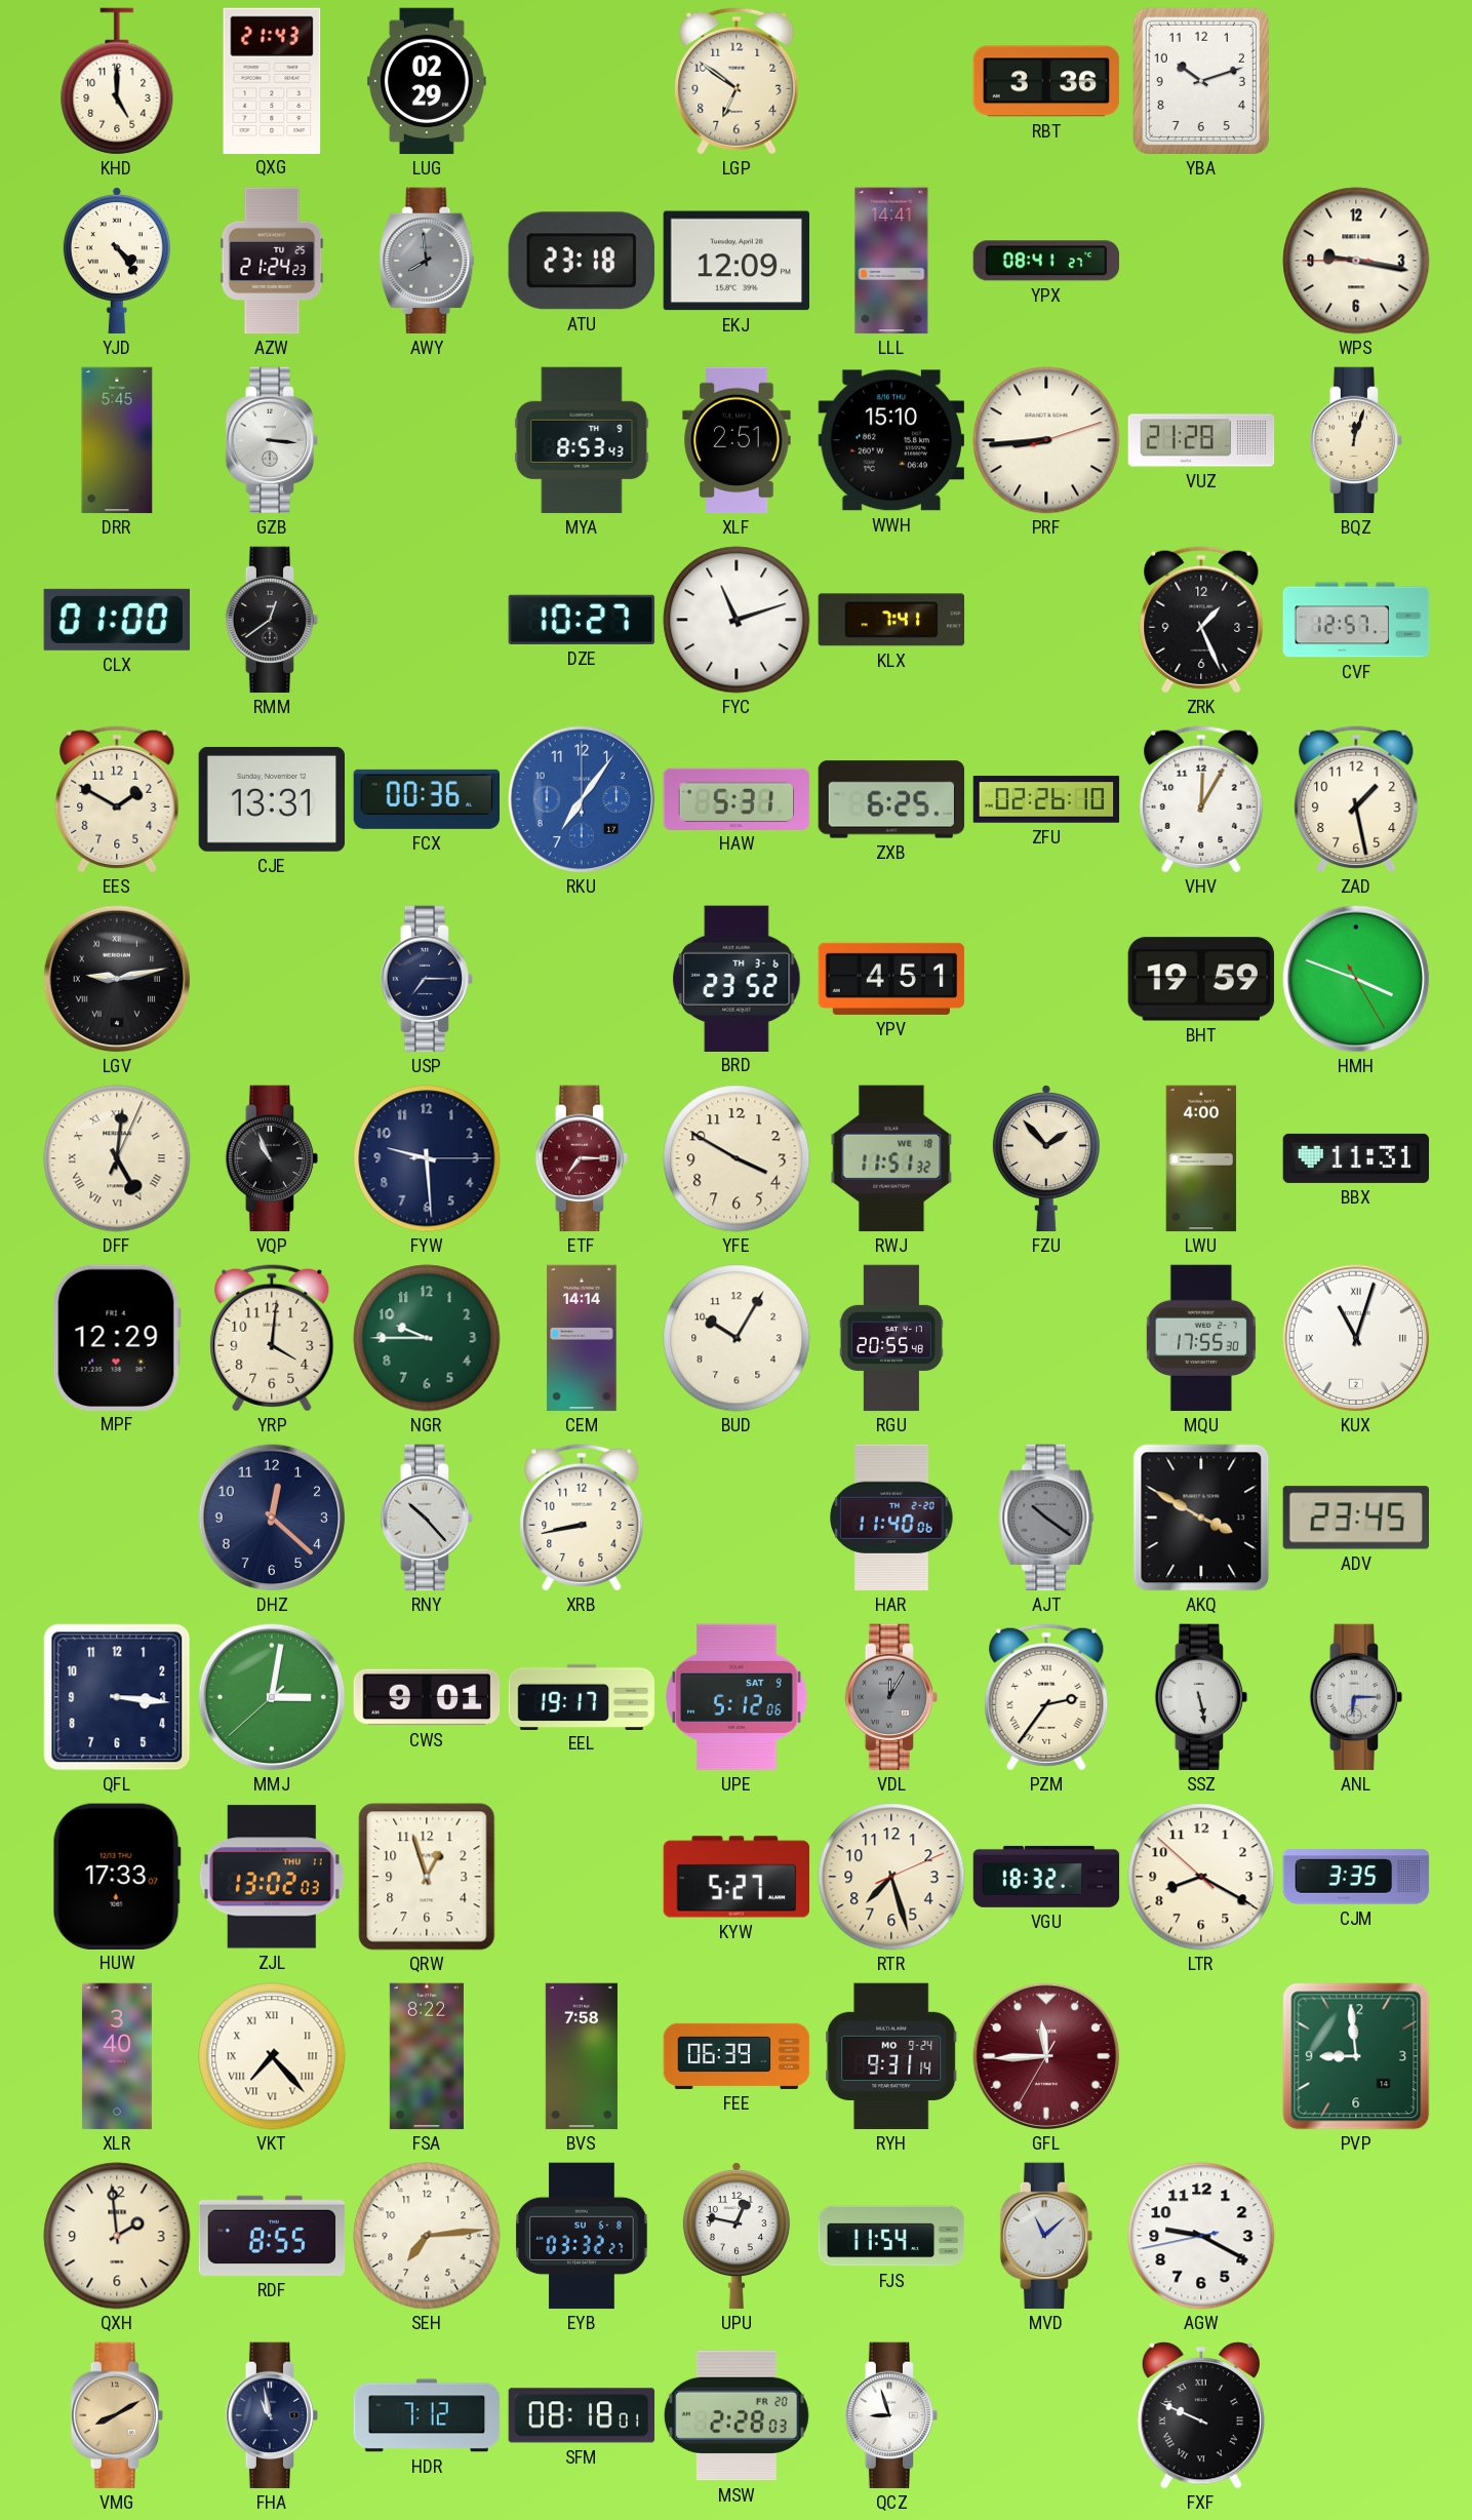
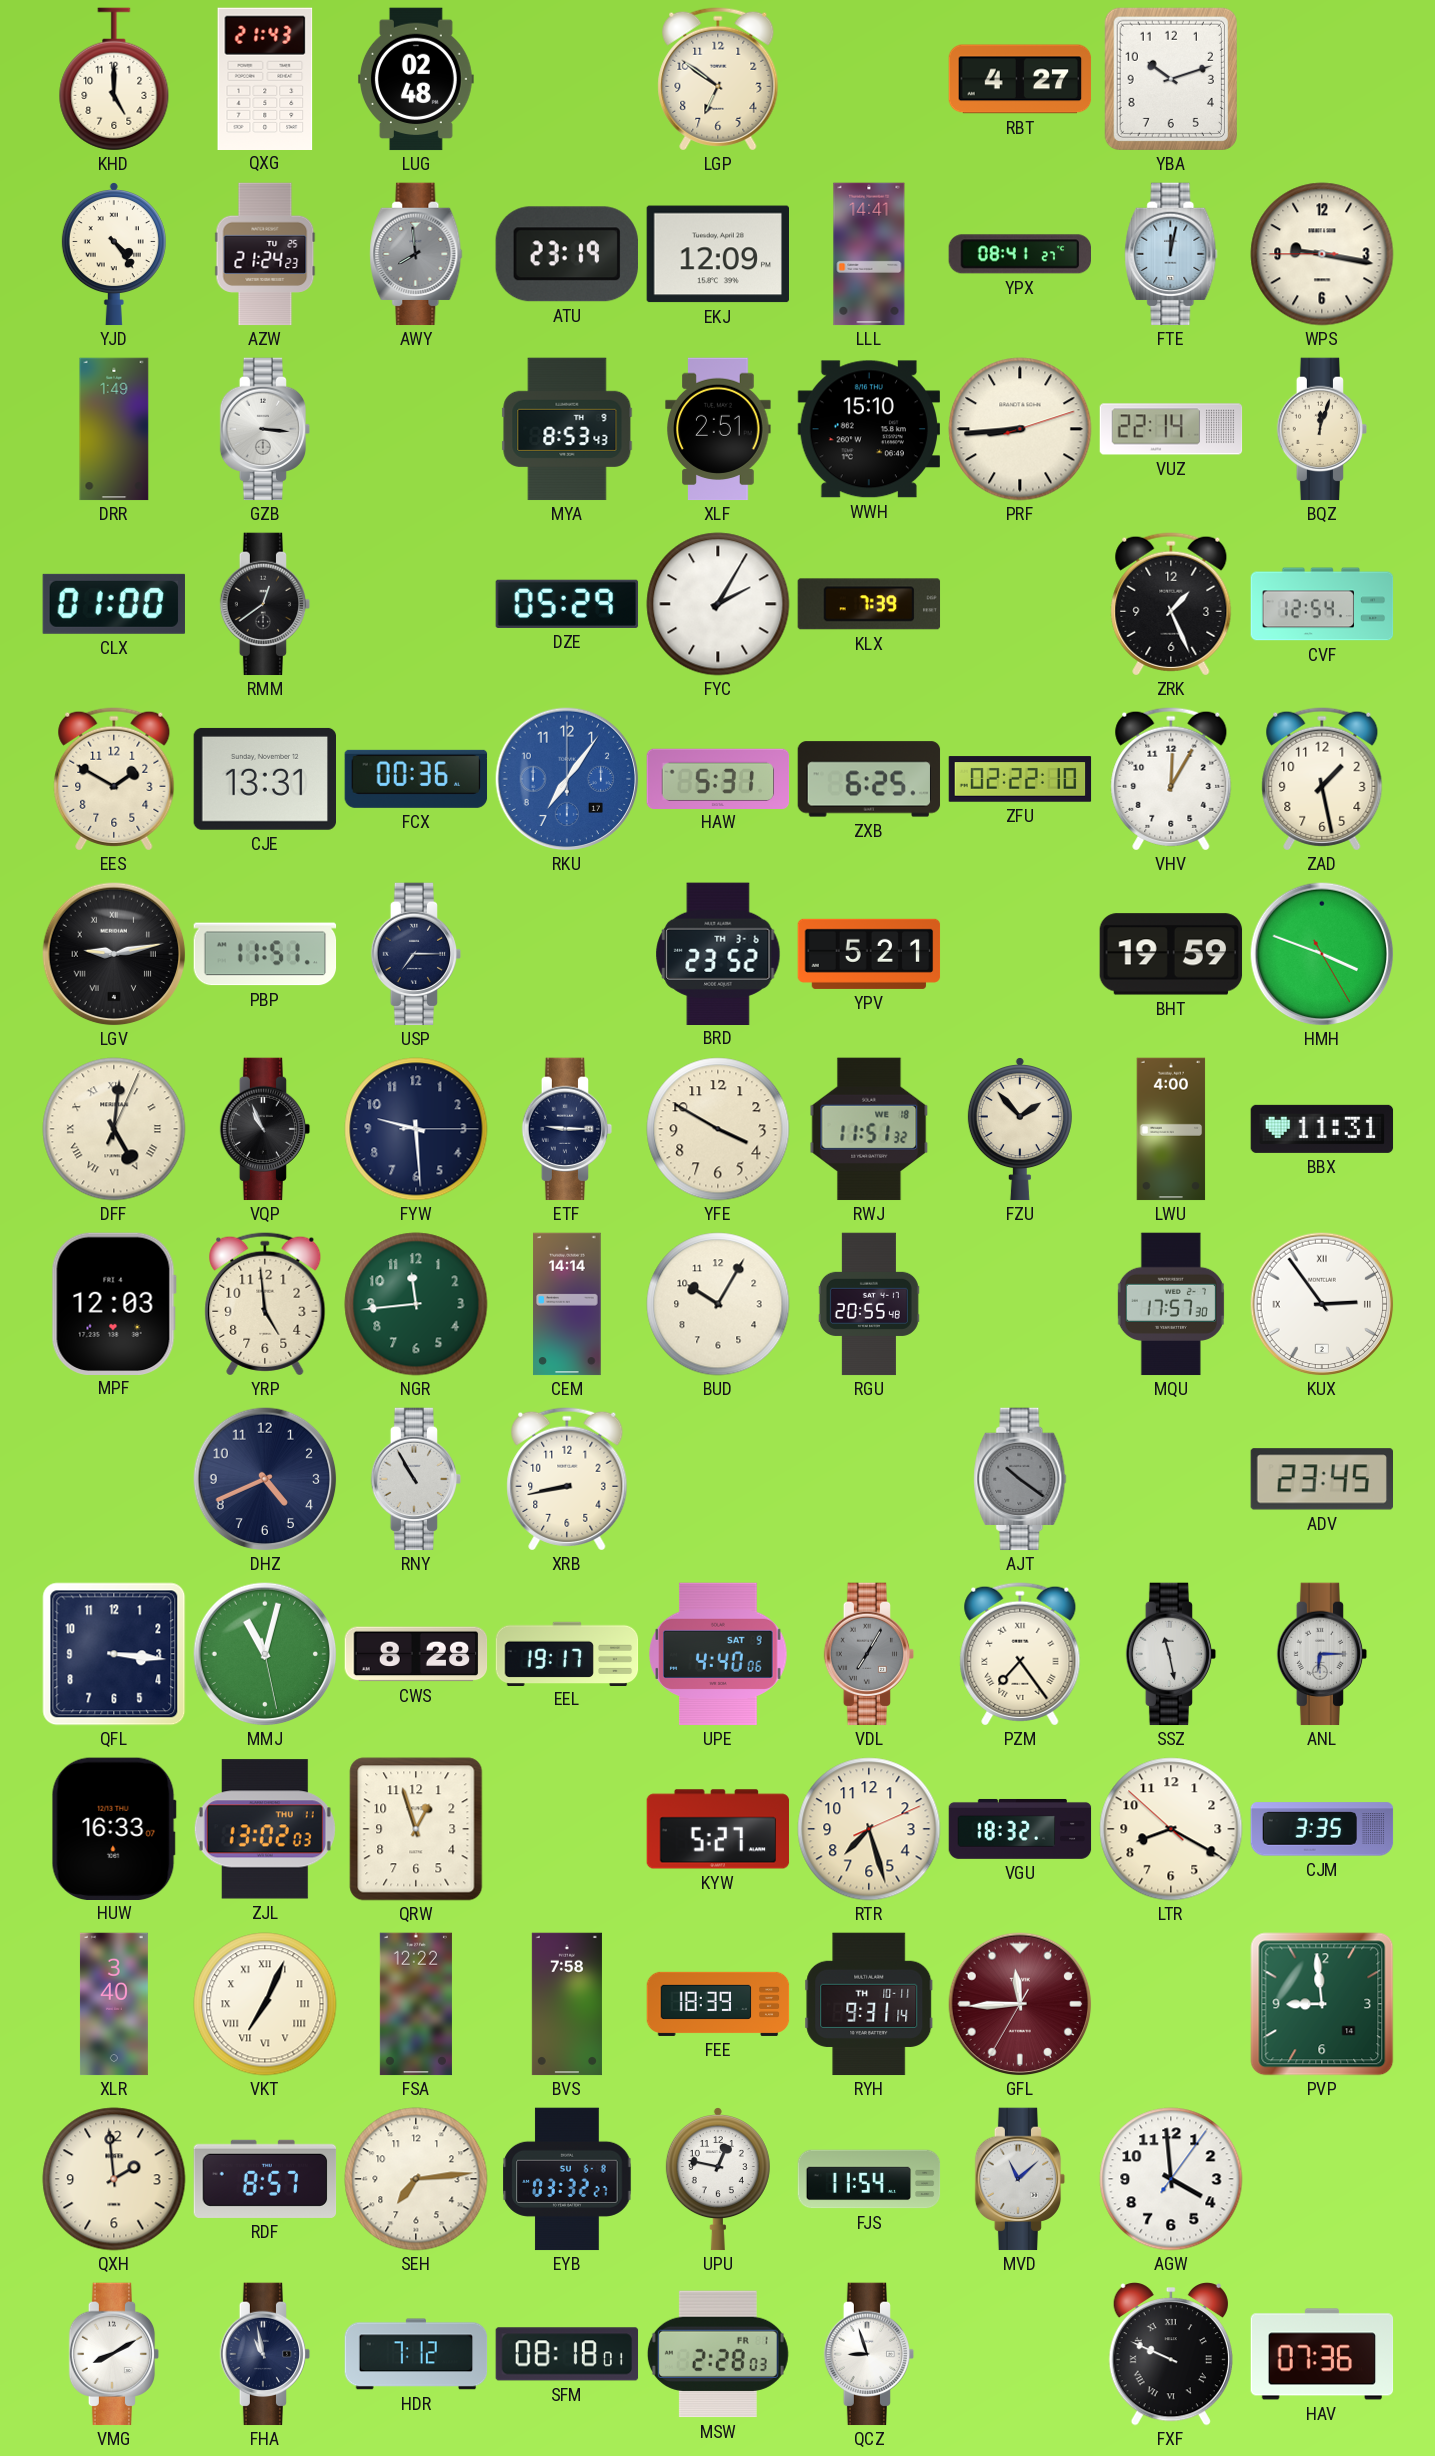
LUG: 02:29 -> 02:48 (416, 79)
RBT: 3:36 -> 4:27 (1020, 79)
ATU: 23:18 -> 23:19 (567, 254)
FTE: none -> 12:02 (1171, 254)
DRR: 5:45 -> 1:49 (114, 429)
VUZ: 21:28 -> 22:14 (1171, 429)
DZE: 10:27 -> 05:29 (567, 604)
FYC: 11:12 -> 2:05 (718, 604)
KLX: 7:41 -> 7:39 (869, 604)
CVF: 12:57 -> 12:54 (1322, 604)
ZFU: 02:26 -> 02:22 (1020, 779)
PBP: none -> 11:51 (265, 954)
YPV: 4:51 -> 5:21 (869, 954)
ETF: 7:15 -> 9:15 (567, 1129)
ETF dial: burgundy -> navy (567, 1129)
MPF: 12:29 -> 12:03 (114, 1303)
YRP: 4:01 -> 4:59 (265, 1304)
NGR: 9:45 -> 11:44 (416, 1304)
MQU: 17:55 -> 17:57 (1171, 1304)
KUX: 11:03 -> 2:54 (1322, 1304)
DHZ: 12:22 -> 4:41 (265, 1479)
RNY: 10:23 -> 10:55 (416, 1479)
HAR: 11:40 -> none (891, 1518)
AKQ: 3:50 -> none (1201, 1518)
MMJ: 3:01 -> 11:02 (265, 1654)
CWS: 9:01 -> 8:28 (416, 1654)
UPE: 5:12 -> 4:40 (718, 1654)
VDL: 12:05 -> 7:05 (869, 1654)
PZM: 2:36 -> 7:24 (1020, 1654)
SSZ: 5:28 -> 11:28 (1171, 1654)
HUW: 17:33 -> 16:33 (114, 1828)
VKT: 7:23 -> 7:04 (265, 2004)
FSA: 8:22 -> 12:22 (416, 2004)
FEE: 06:39 -> 18:39 (718, 2004)
RYH date: MO 9-24 -> TH 10-11 (869, 2004)
RDF: 8:55 -> 8:57 (265, 2179)
AGW: 9:19 -> 3:59 (1171, 2179)
VMG dial: champagne -> white (114, 2354)
MSW date: FR 20 -> FR 1 (718, 2354)
HAV: none -> 07:36 (1322, 2354)
